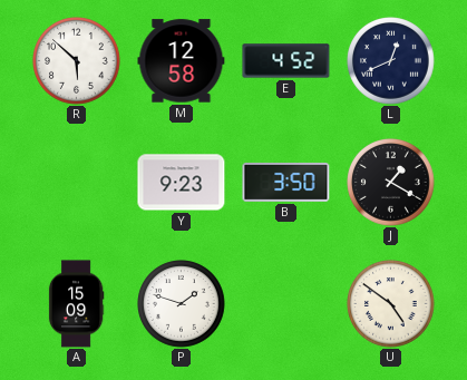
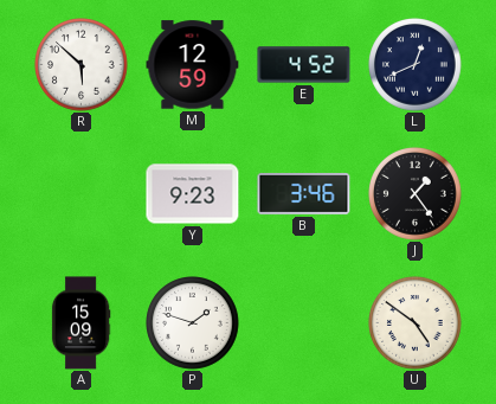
M: 12:58 -> 12:59 (193, 65)
B: 3:50 -> 3:46 (304, 193)
J: 1:20 -> 1:24 (416, 194)
